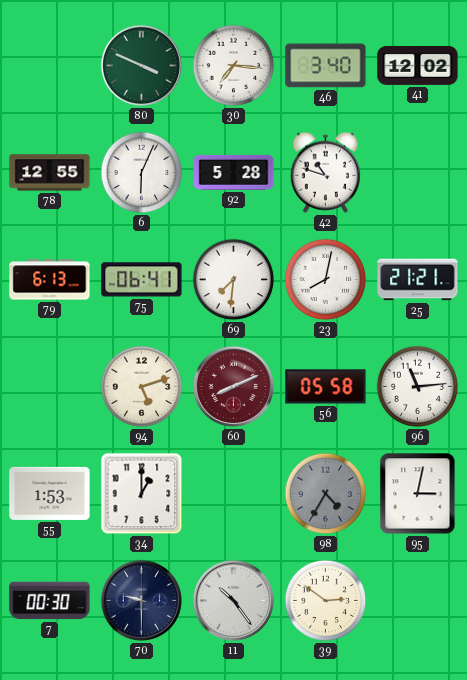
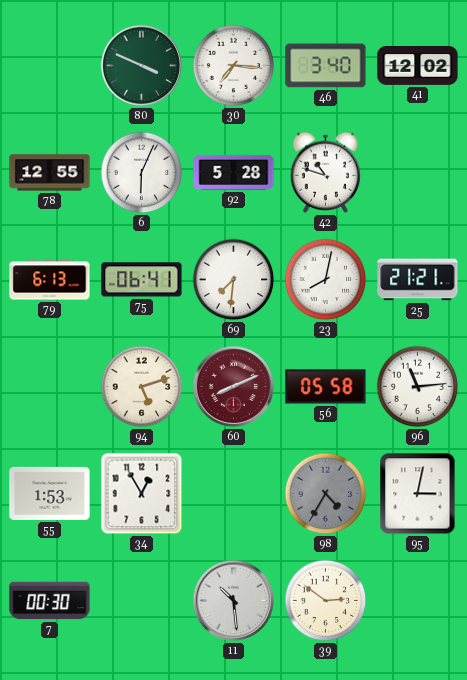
34: 1:00 -> 12:55 (142, 494)
70: 9:30 -> none (141, 600)
11: 10:24 -> 10:29 (233, 600)
